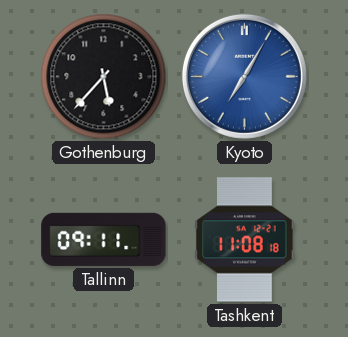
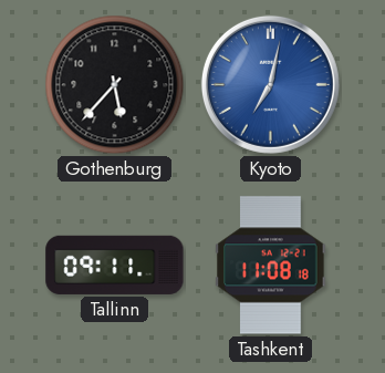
Kyoto: 7:05 -> 7:02 (270, 84)
